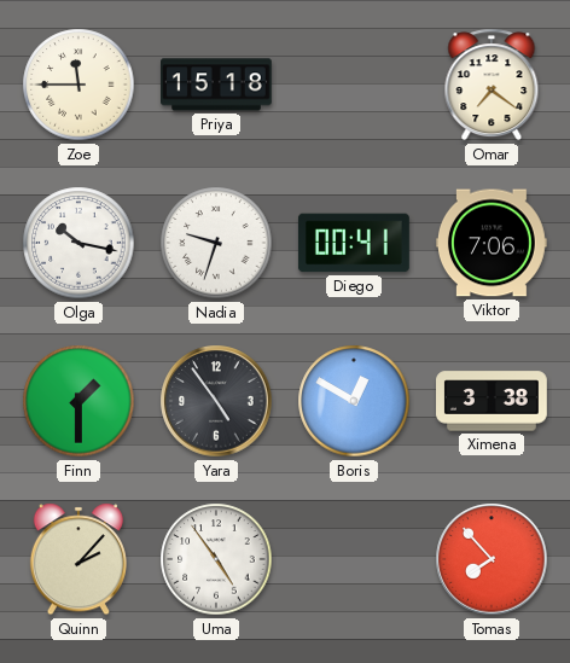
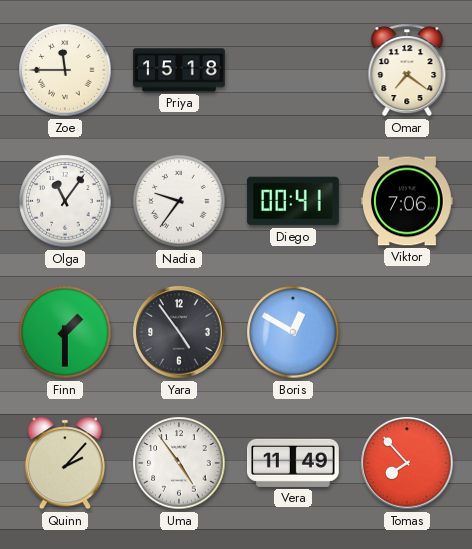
Olga: 10:17 -> 11:06 (65, 201)
Nadia: 9:33 -> 9:36 (179, 201)
Ximena: 3:38 -> none (493, 401)
Vera: none -> 11:49 (293, 463)
